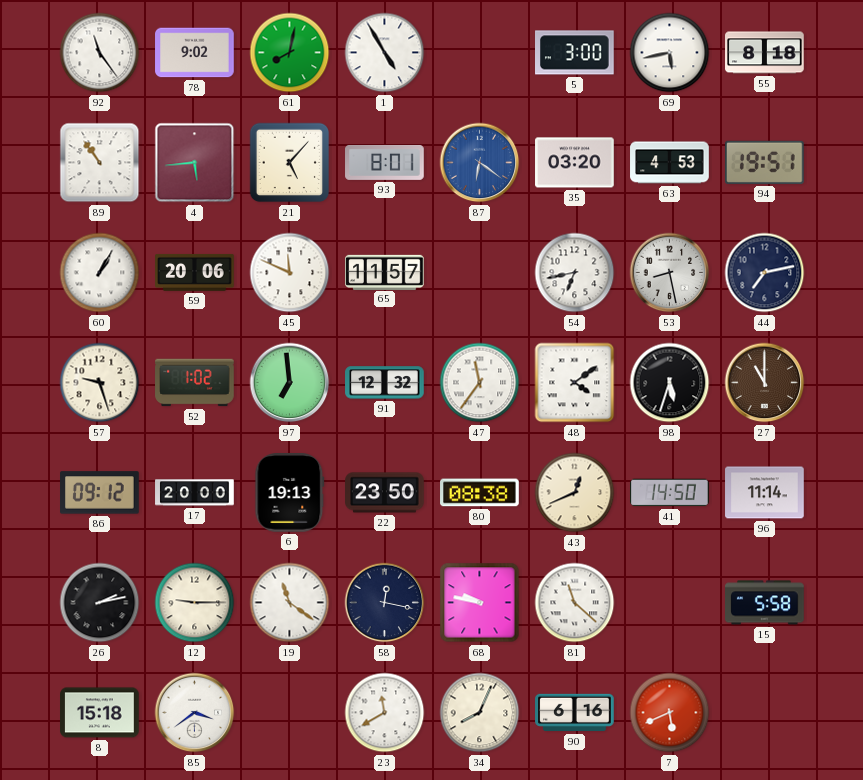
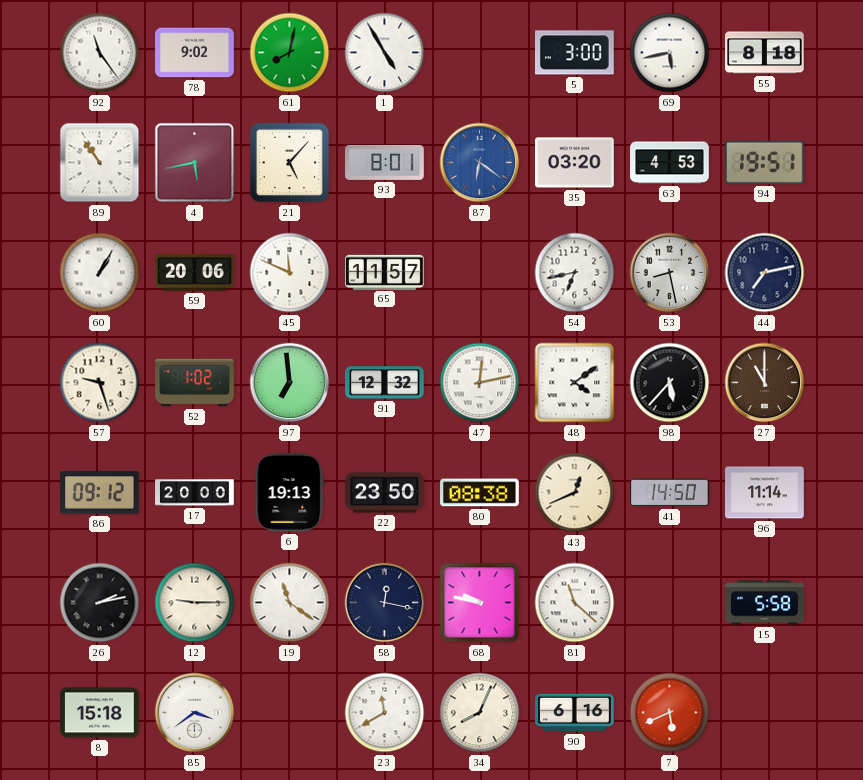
4: 5:44 -> 5:43 (195, 163)
47: 11:36 -> 12:13 (480, 383)
98: 5:33 -> 5:37 (670, 383)
